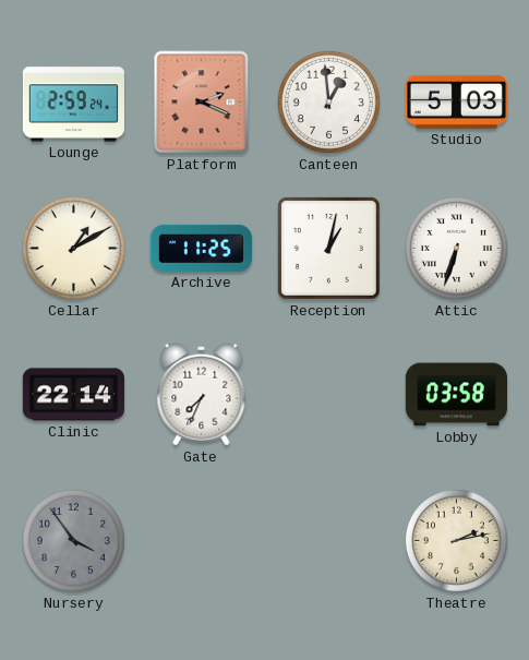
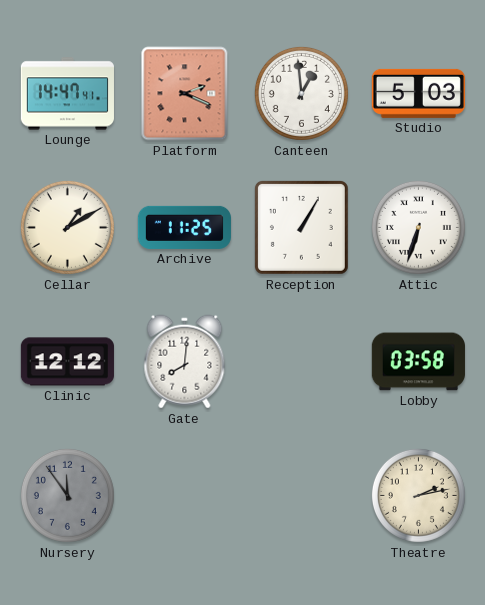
Lounge: 2:59 -> 14:47 (67, 94)
Reception: 1:02 -> 1:05 (301, 227)
Clinic: 22:14 -> 12:12 (67, 362)
Gate: 7:34 -> 8:01 (185, 362)
Nursery: 3:54 -> 11:54 (67, 495)
